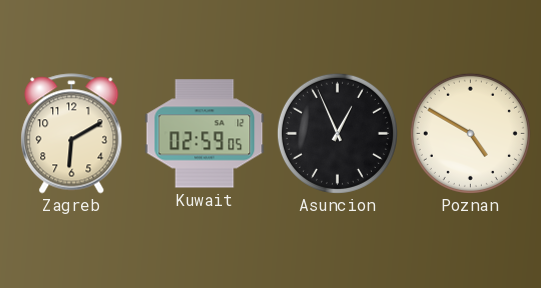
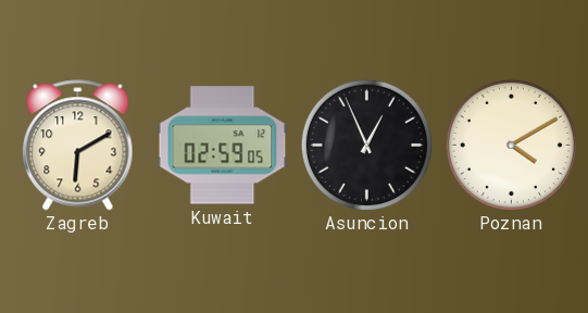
Poznan: 4:50 -> 4:10 (511, 145)
